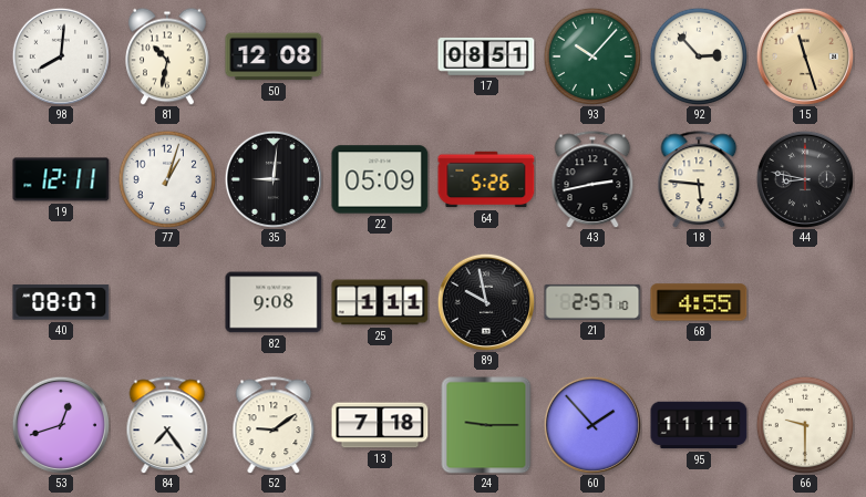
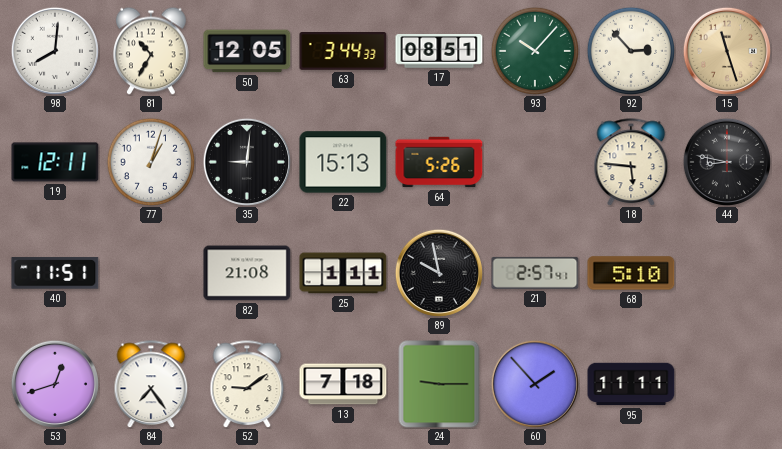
81: 10:32 -> 10:35 (152, 51)
50: 12:08 -> 12:05 (247, 51)
63: none -> 3:44 (343, 51)
22: 05:09 -> 15:13 (343, 162)
43: 2:43 -> none (592, 179)
40: 08:07 -> 11:51 (55, 273)
82: 9:08 -> 21:08 (247, 273)
21: 2:57:10 -> 2:57:41 (535, 273)
68: 4:55 -> 5:10 (631, 273)
66: 9:30 -> none (804, 424)
